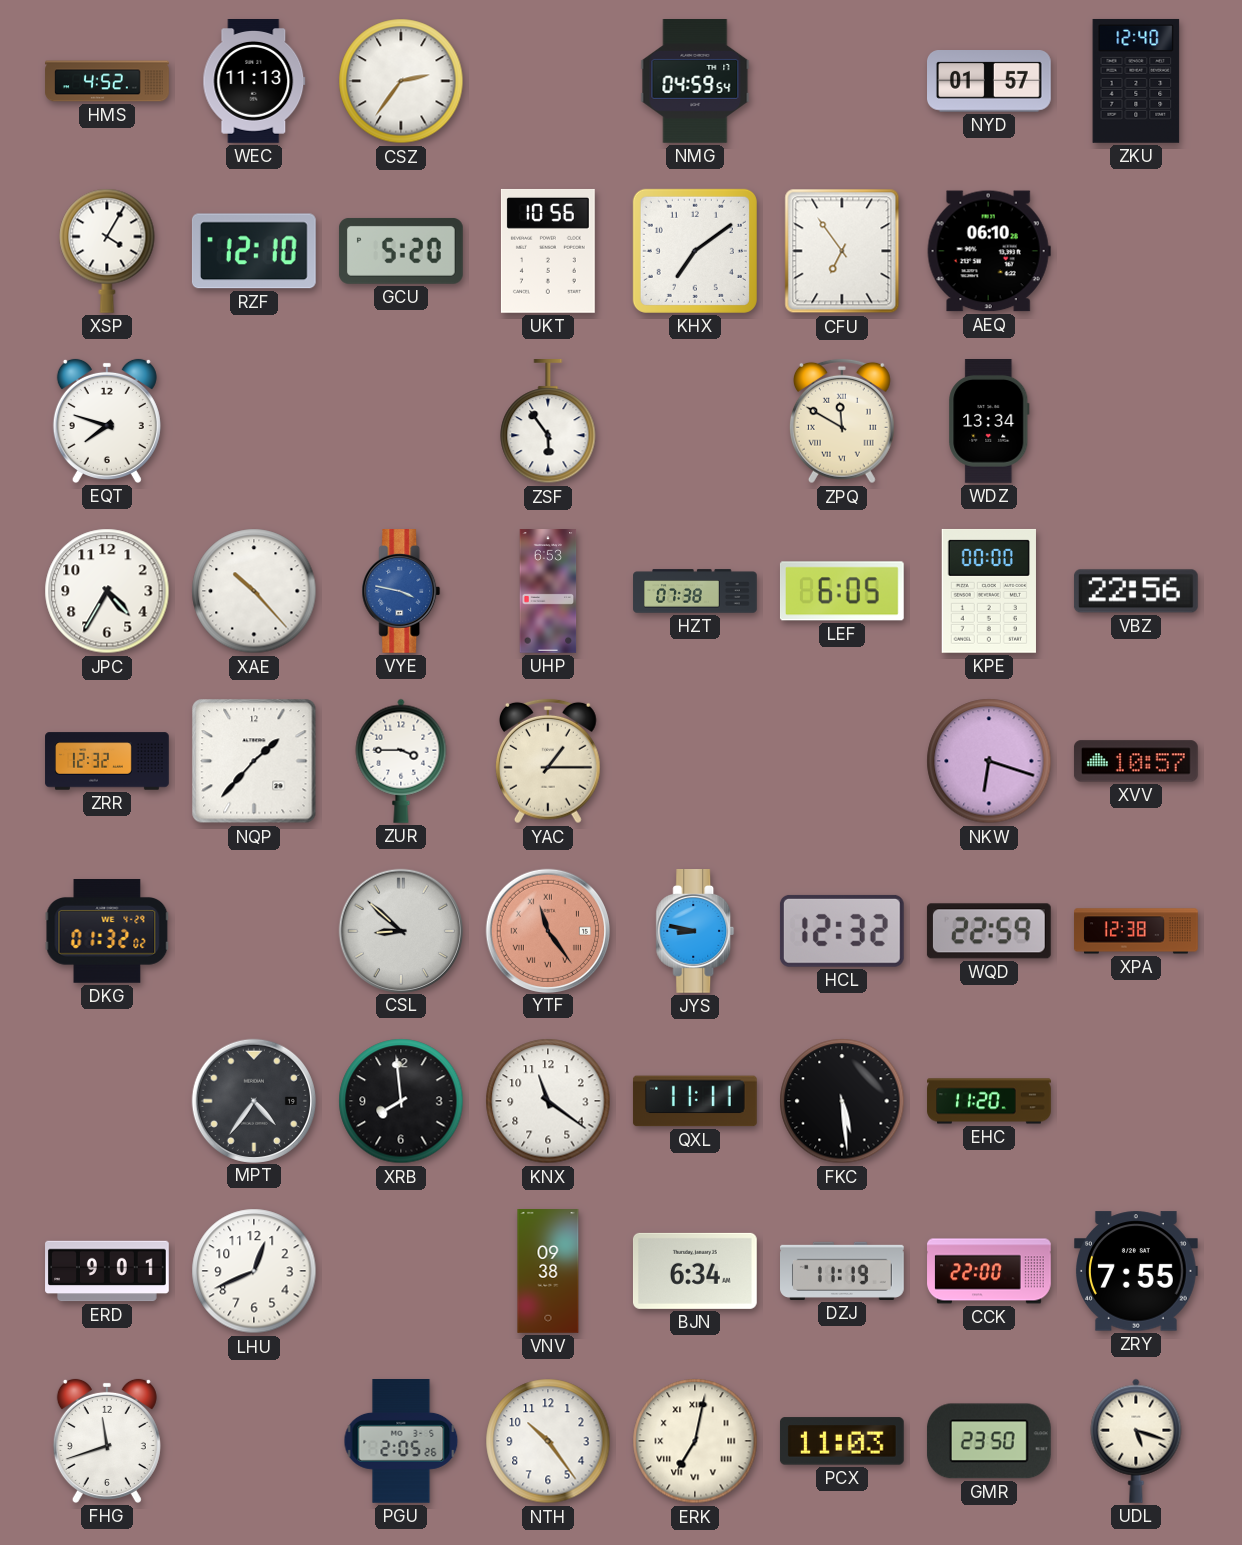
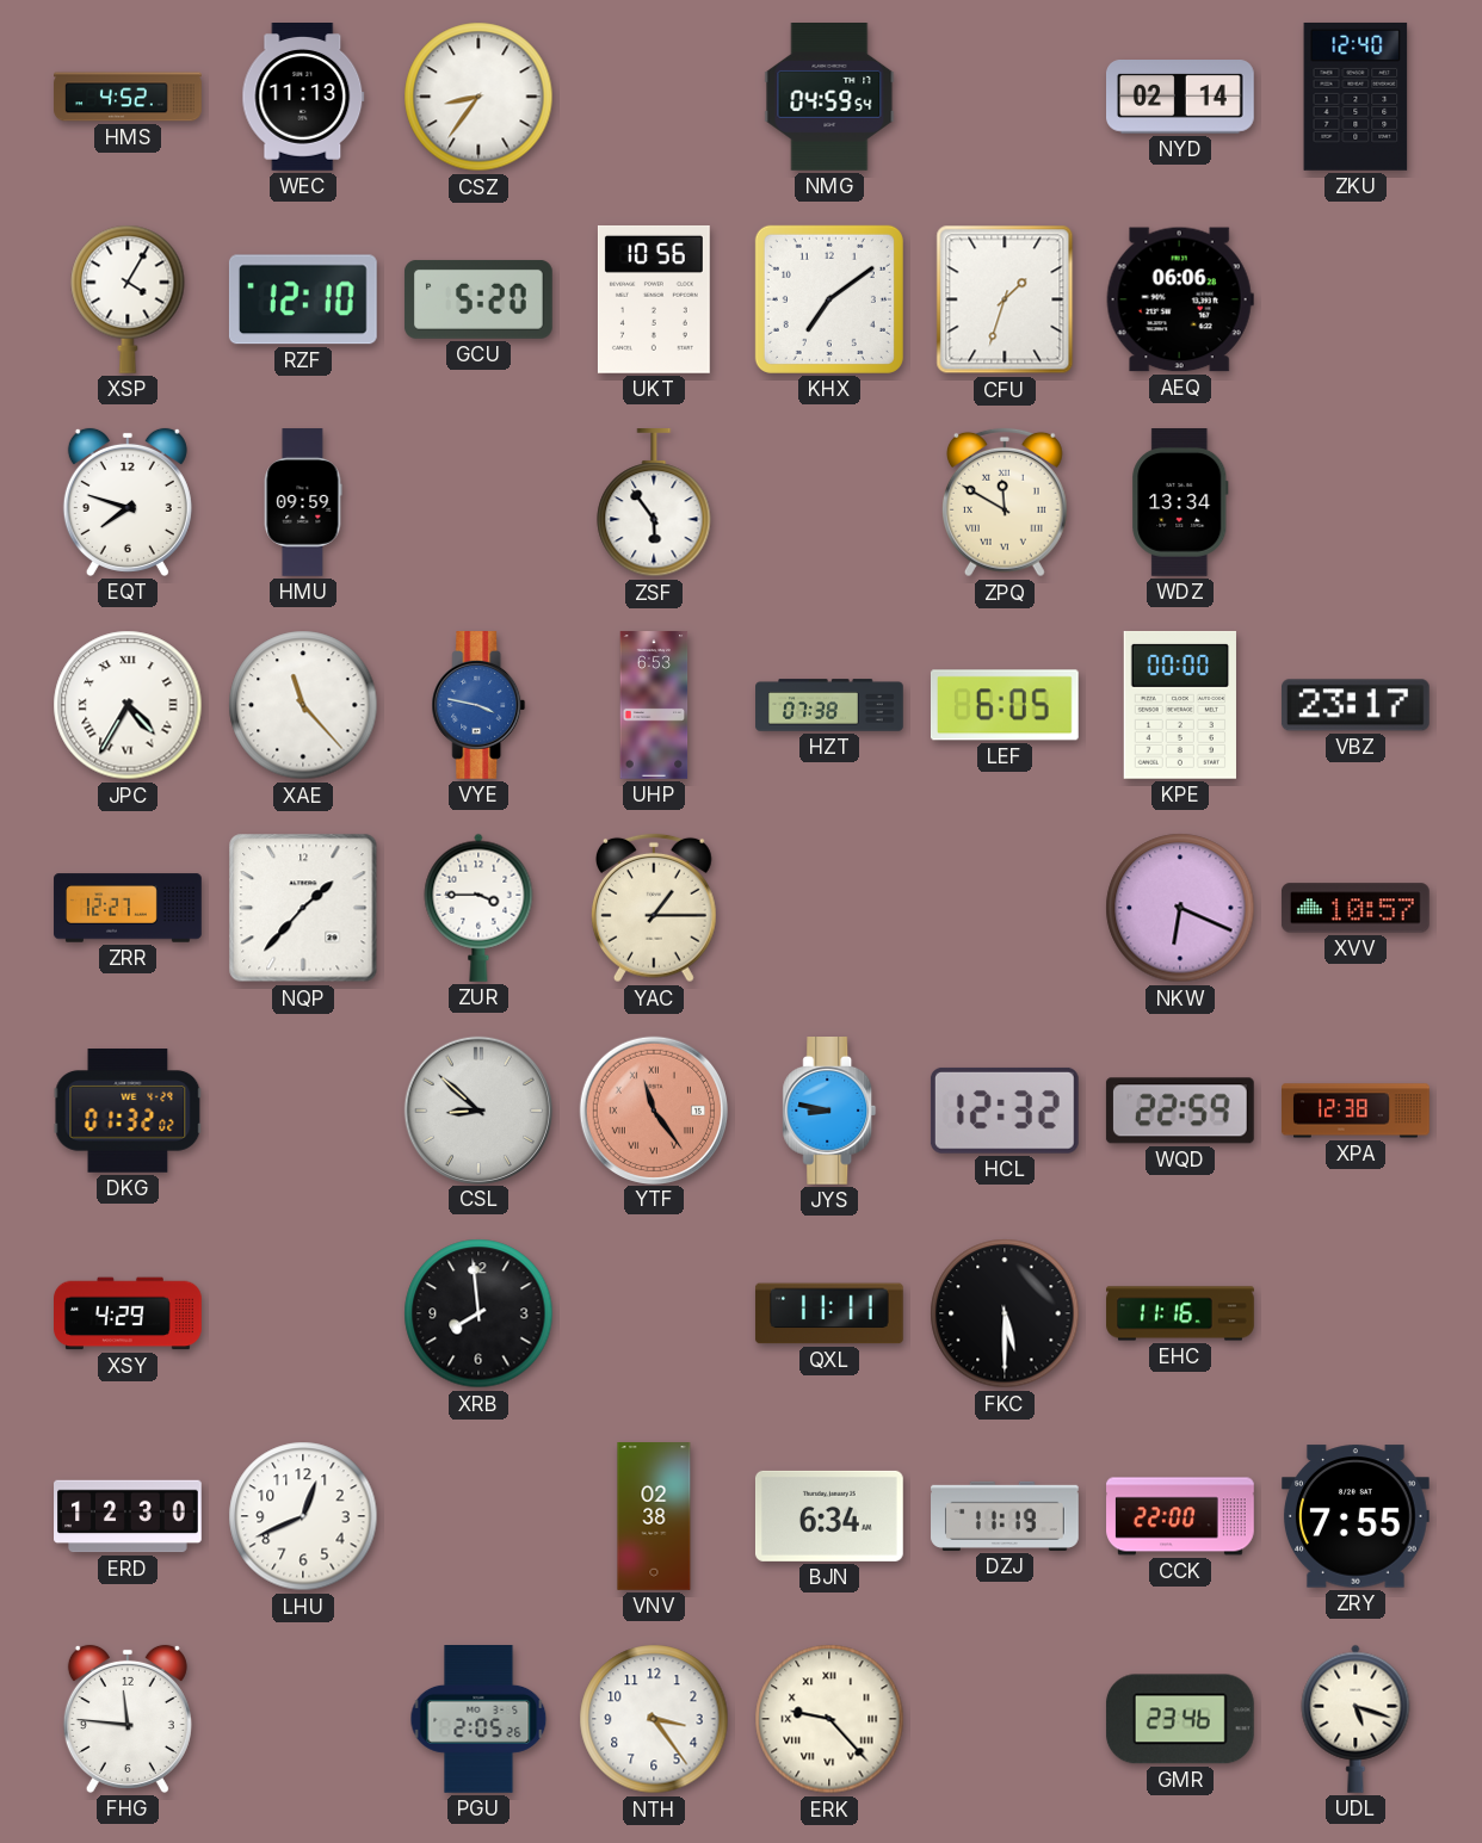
CSZ: 2:36 -> 8:36 (478, 97)
NYD: 01:57 -> 02:14 (1181, 98)
CFU: 6:54 -> 1:33 (1005, 299)
AEQ: 06:10 -> 06:06 (1180, 299)
HMU: none -> 09:59 (303, 502)
JPC numerals: Arabic -> Roman (128, 705)
XAE: 10:23 -> 11:23 (303, 705)
VBZ: 22:56 -> 23:17 (1356, 705)
ZRR: 12:32 -> 12:27 (128, 908)
NKW: 6:18 -> 6:19 (1180, 908)
XSY: none -> 4:29 (129, 1313)
MPT: 4:36 -> none (253, 1100)
KNX: 11:21 -> none (548, 1101)
FKC: 5:29 -> 5:30 (1005, 1313)
EHC: 11:20 -> 11:16 (1180, 1313)
ERD: 9:01 -> 12:30 (128, 1516)
VNV: 09:38 -> 02:38 (654, 1516)
FHG: 11:42 -> 11:46 (128, 1719)
NTH: 10:24 -> 3:24 (654, 1719)
ERK: 7:02 -> 9:23 (829, 1719)
PCX: 11:03 -> none (842, 1441)
GMR: 23:50 -> 23:46 (1180, 1719)
